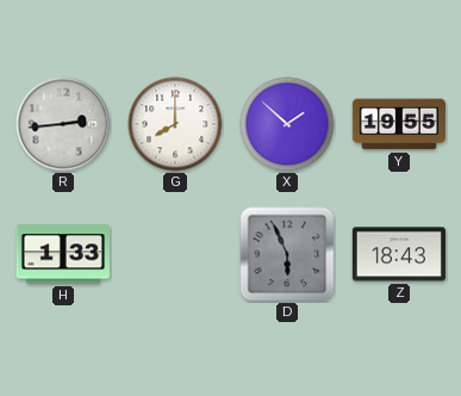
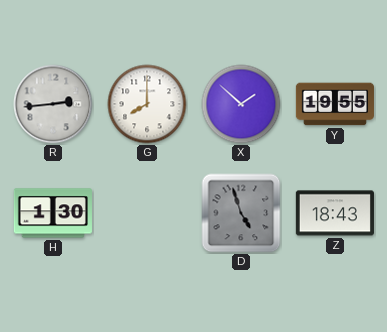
H: 1:33 -> 1:30 (53, 213)
D: 5:56 -> 4:57 (241, 213)
